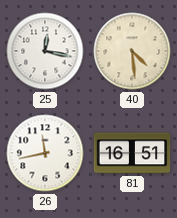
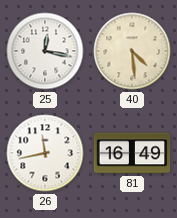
81: 16:51 -> 16:49 (132, 153)
